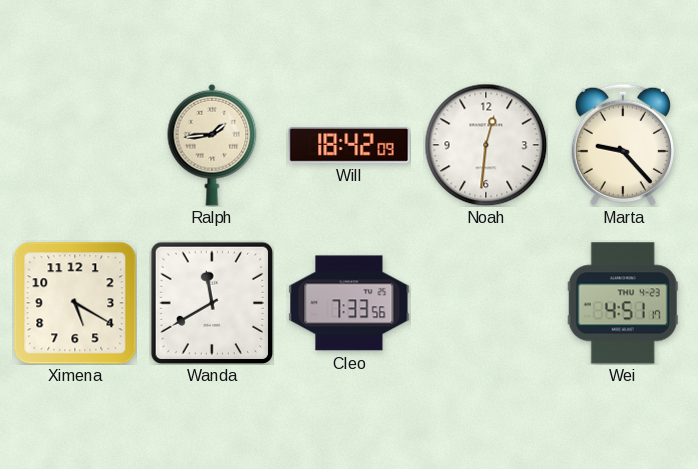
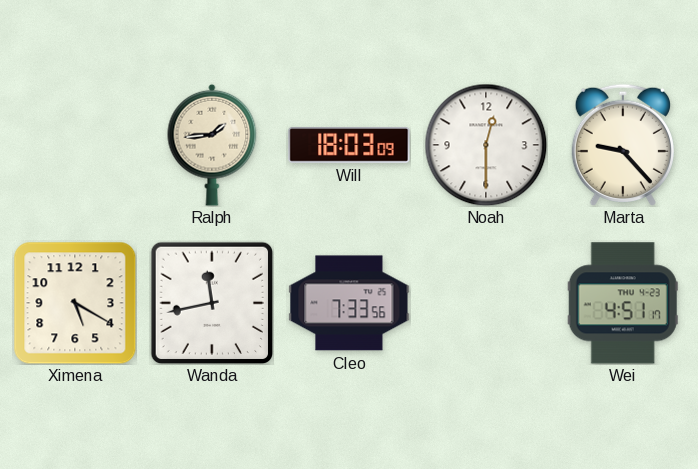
Will: 18:42 -> 18:03 (349, 146)
Noah: 12:31 -> 12:30 (486, 145)
Wanda: 11:40 -> 11:43 (211, 302)
